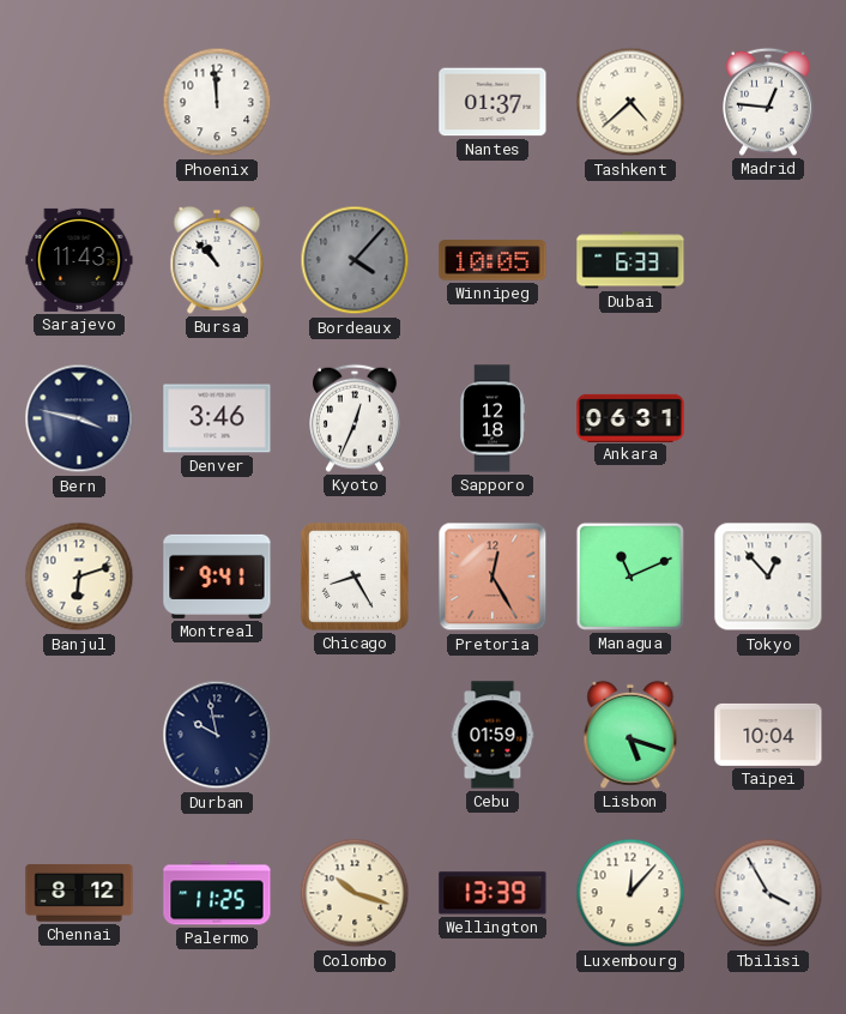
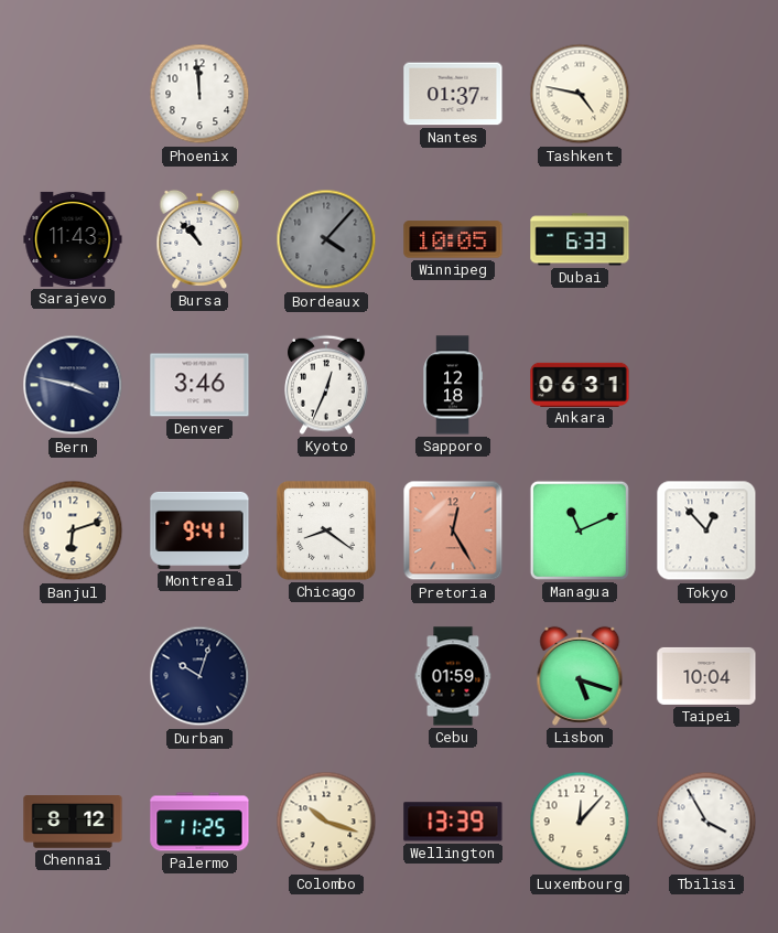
Tashkent: 4:38 -> 4:47 (580, 94)
Madrid: 12:46 -> none (769, 102)
Chicago: 8:25 -> 8:21 (326, 530)
Durban: 9:58 -> 10:03 (199, 676)
